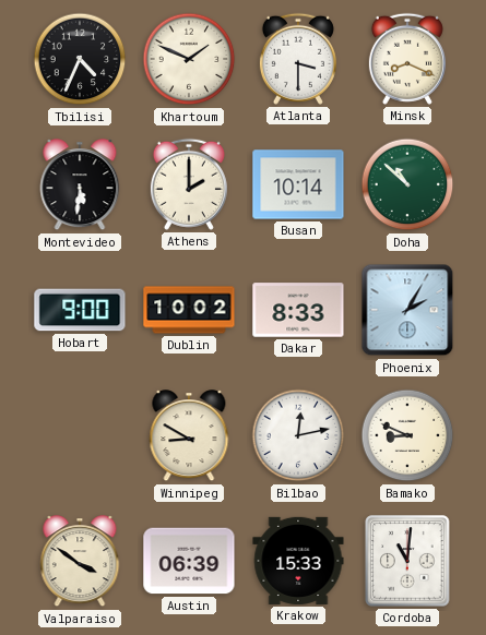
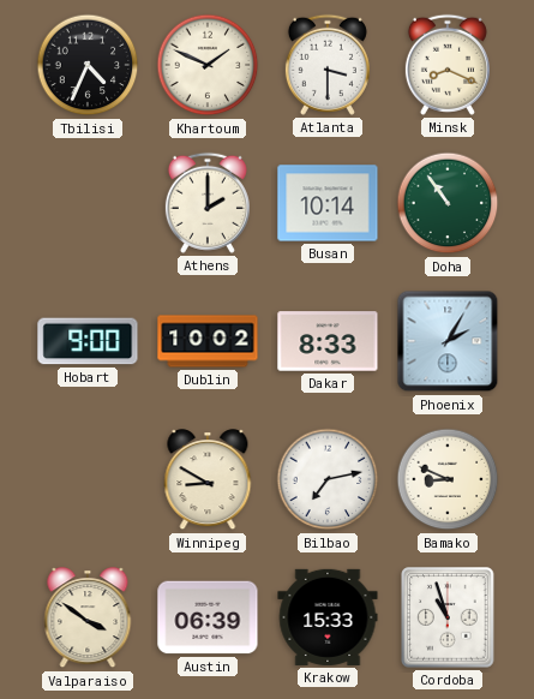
Montevideo: 5:31 -> none (80, 185)
Doha: 10:52 -> 10:54 (448, 203)
Bilbao: 12:13 -> 7:13 (328, 479)
Cordoba: 11:01 -> 10:57 (448, 617)
